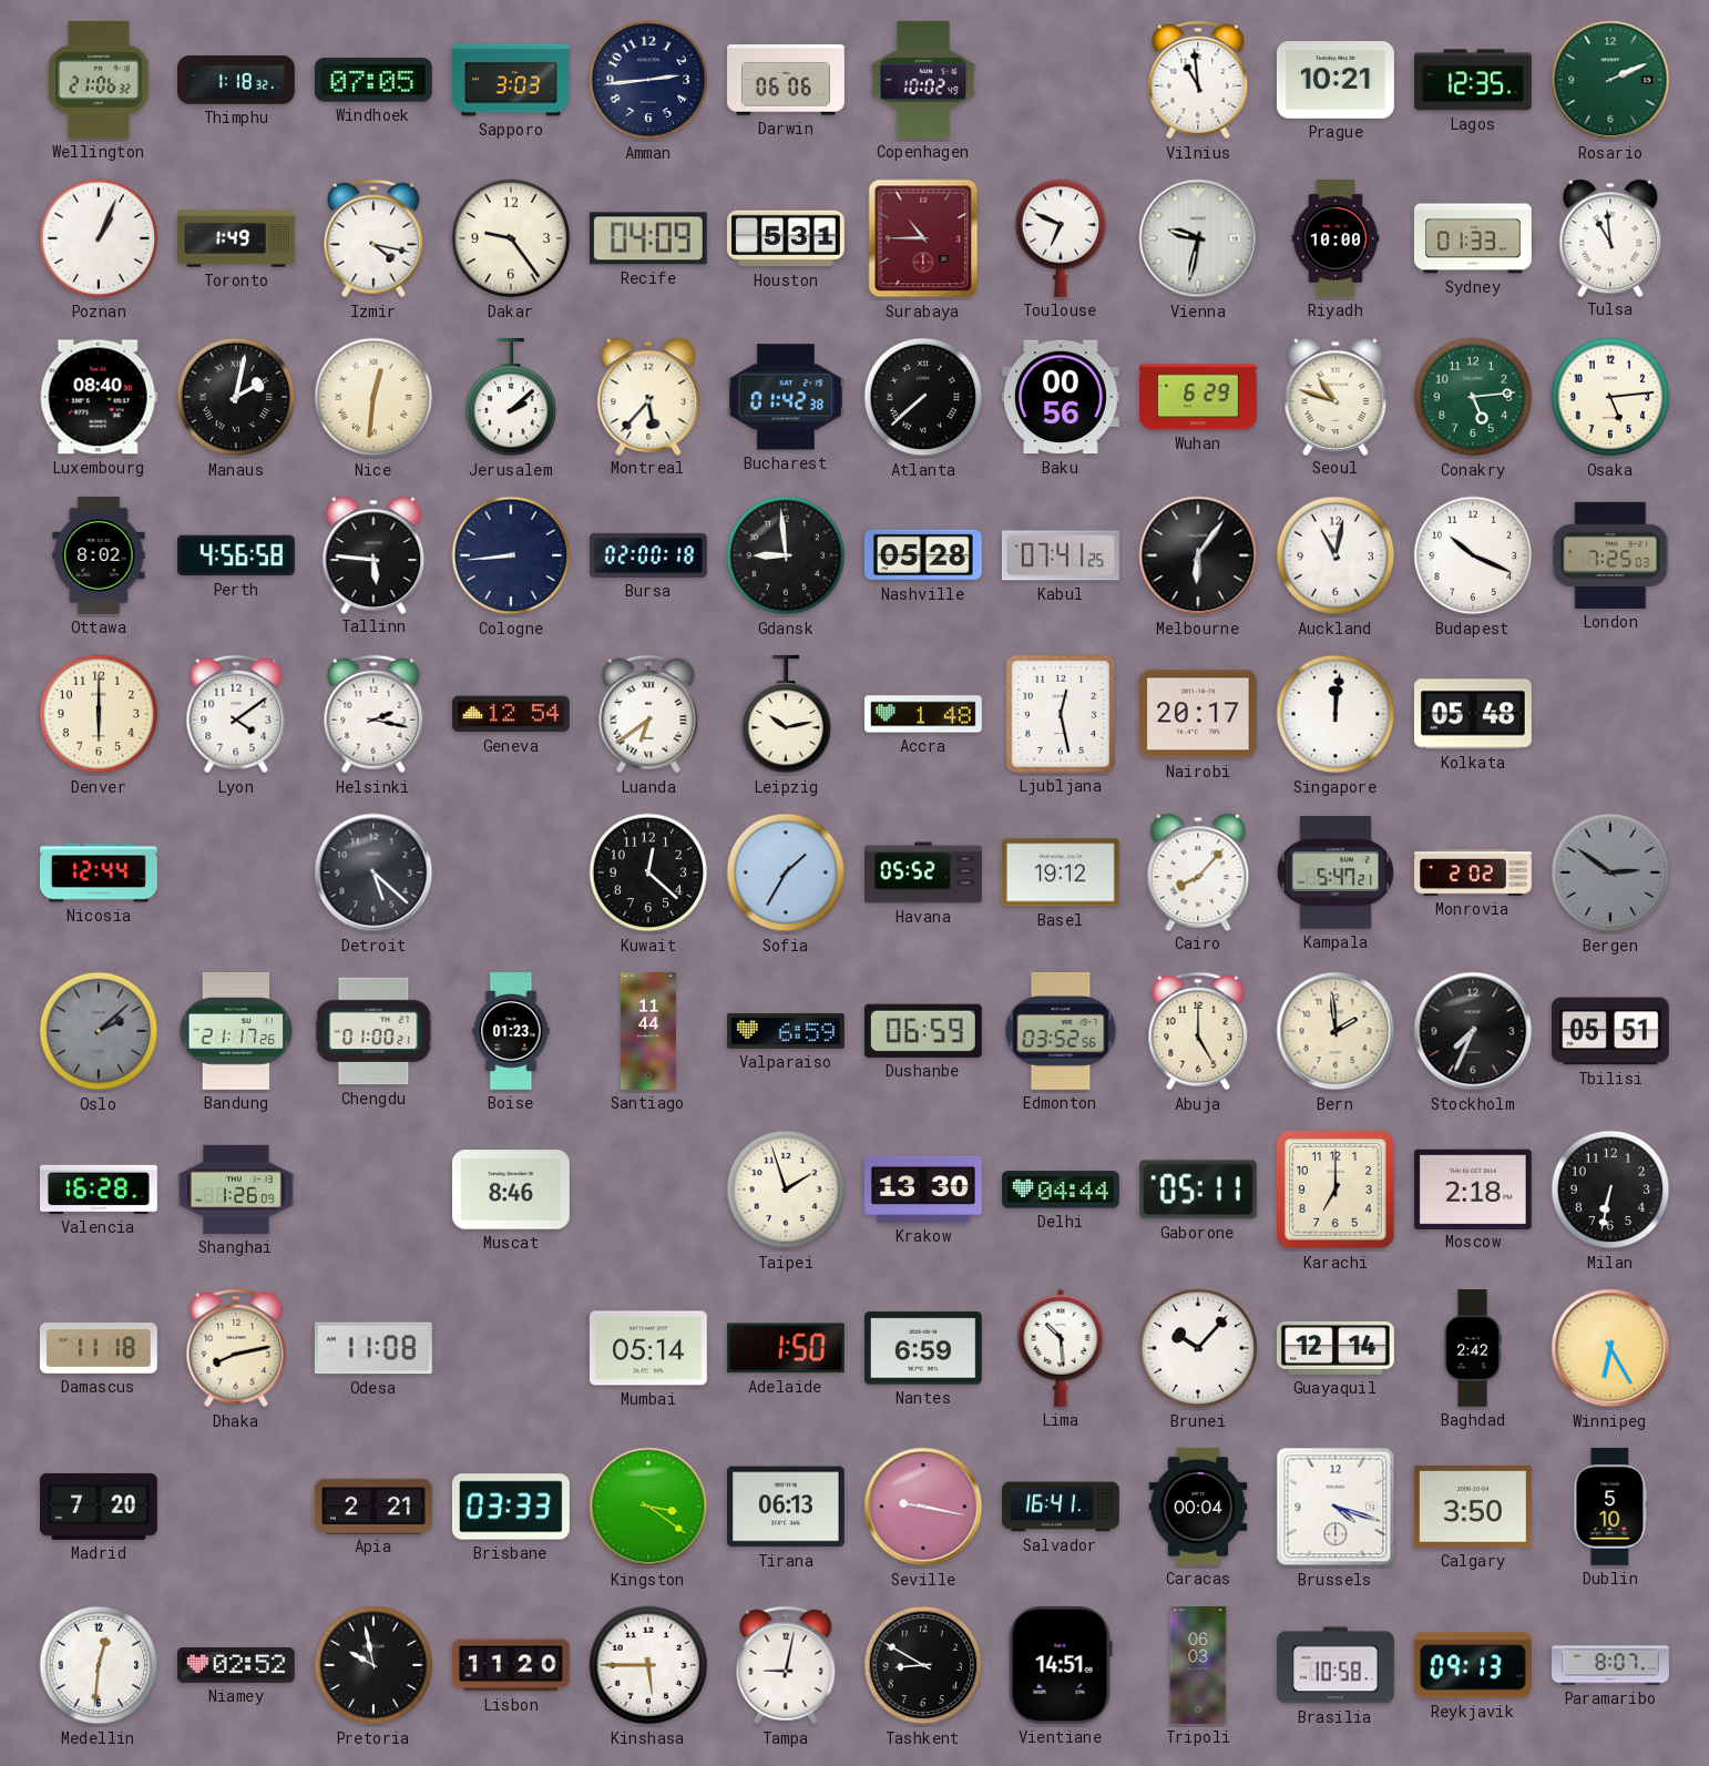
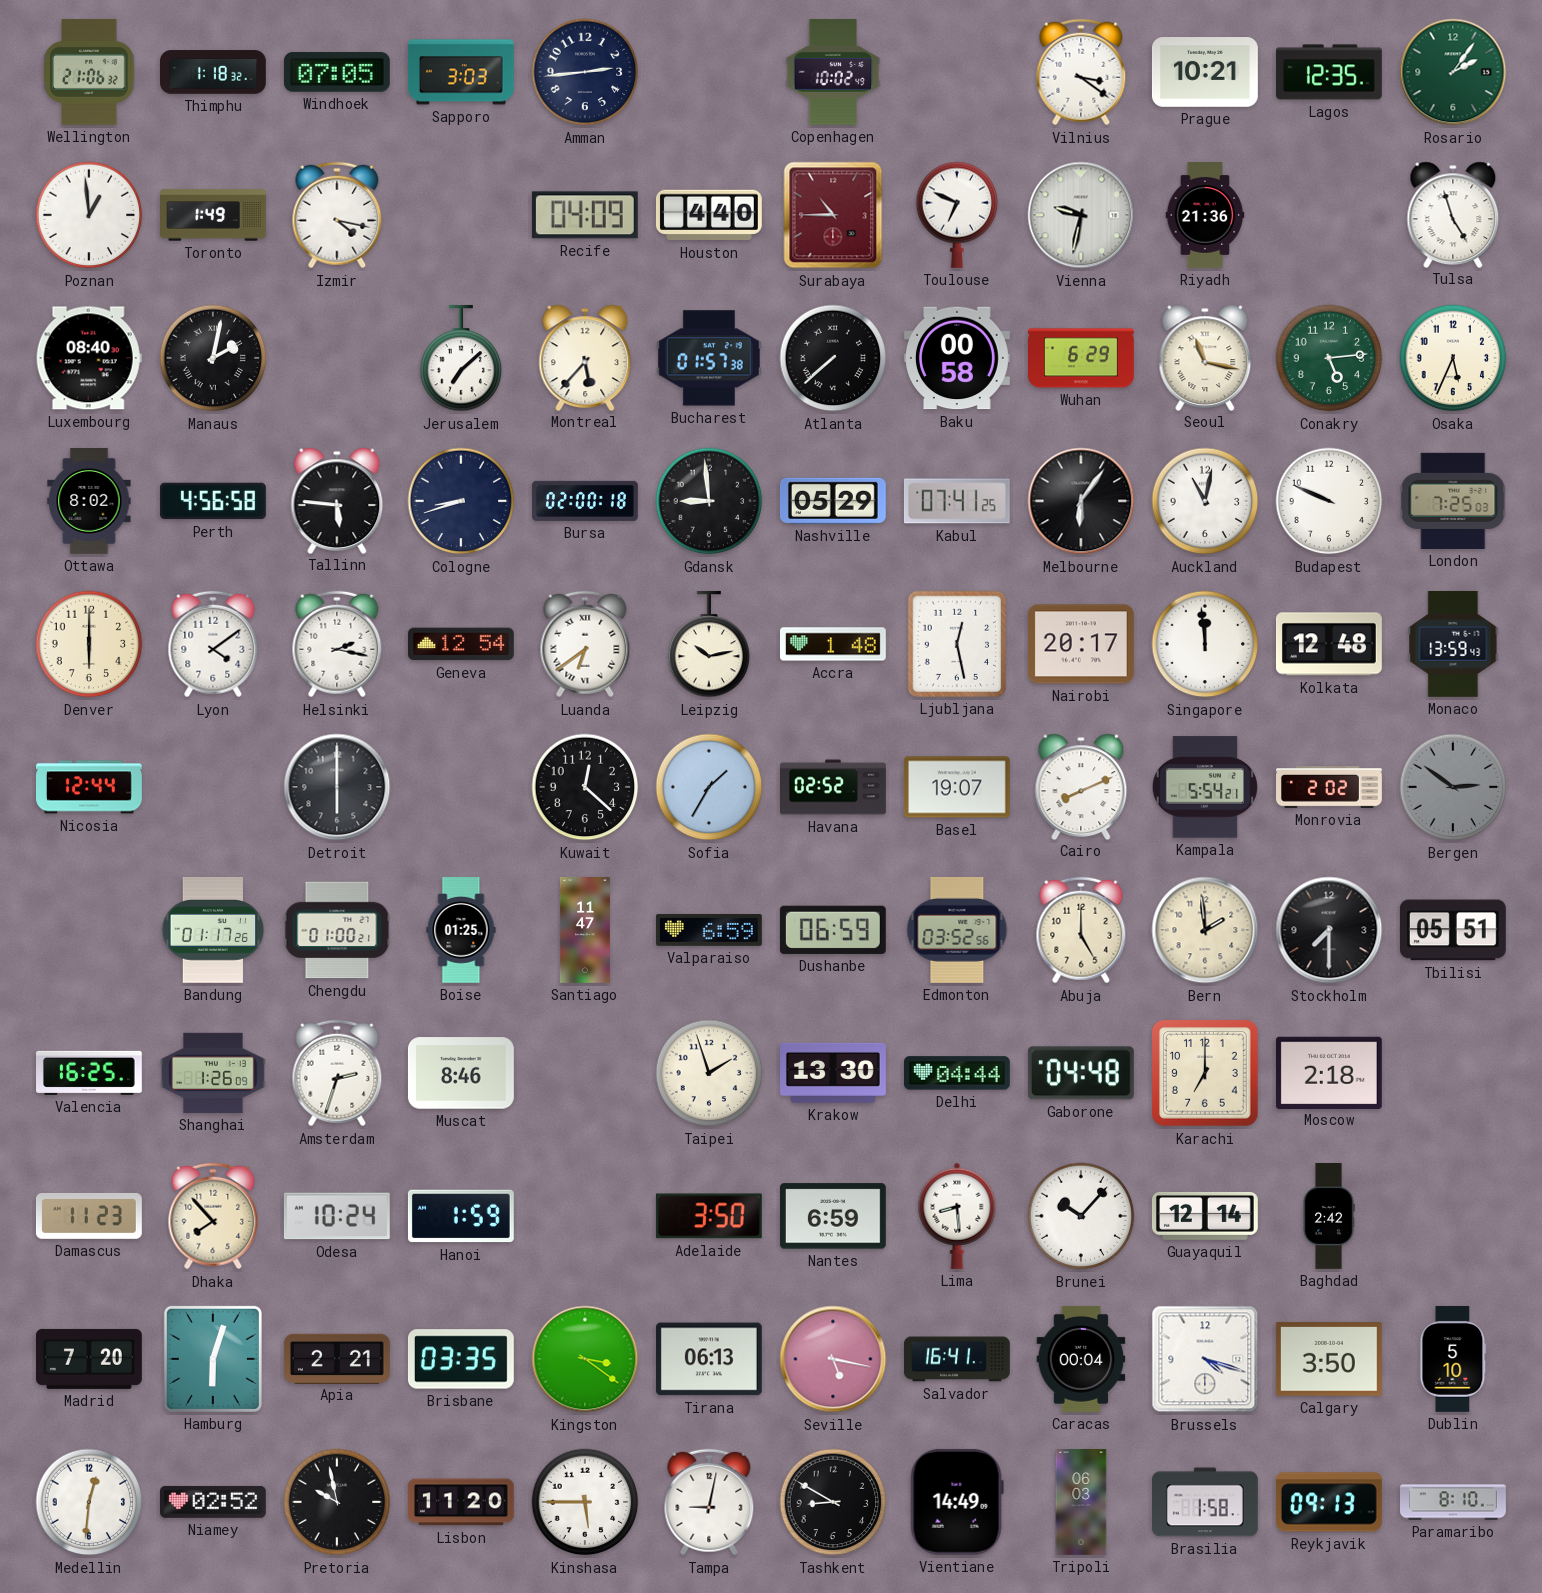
Darwin: 06:06 -> none (787, 80)
Vilnius: 10:59 -> 3:21 (1081, 72)
Rosario: 2:11 -> 2:06 (1453, 72)
Poznan: 1:04 -> 12:59 (89, 215)
Dakar: 9:24 -> none (511, 238)
Houston: 5:31 -> 4:40 (709, 215)
Riyadh: 10:00 -> 21:36 (1205, 216)
Sydney: 01:33 -> none (1473, 238)
Tulsa: 10:59 -> 4:57 (1453, 214)
Nice: 12:31 -> none (373, 397)
Jerusalem: 2:08 -> 7:08 (461, 358)
Bucharest: 01:42 -> 01:57 (709, 358)
Baku: 00:56 -> 00:58 (957, 358)
Seoul: 10:48 -> 11:17 (1205, 357)
Osaka: 5:14 -> 5:34 (1453, 358)
Cologne: 8:44 -> 8:42 (461, 501)
Nashville: 05:28 -> 05:29 (833, 501)
Budapest: 10:19 -> 9:49 (1329, 501)
Singapore: 12:01 -> 11:59 (1205, 644)
Kolkata: 05:48 -> 12:48 (1330, 644)
Monaco: none -> 13:59 (1453, 644)
Detroit: 5:22 -> 6:00 (337, 787)
Havana: 05:52 -> 02:52 (834, 787)
Basel: 19:12 -> 19:07 (957, 787)
Cairo: 8:07 -> 8:11 (1081, 786)
Kampala: 5:47 -> 5:54 (1205, 787)
Oslo: 2:08 -> none (99, 1031)
Bandung: 21:17 -> 01:17 (213, 931)
Boise: 01:23 -> 01:25 (461, 931)
Santiago: 11:44 -> 11:47 (585, 931)
Stockholm: 7:34 -> 7:30 (1329, 930)
Valencia: 16:28 -> 16:25 (90, 1073)
Amsterdam: none -> 2:33 (337, 1073)
Gaborone: 05:11 -> 04:48 (1081, 1073)
Milan: 6:32 -> none (1610, 1190)
Damascus: 11:18 -> 11:23 (89, 1216)
Dhaka: 8:13 -> 7:53 (213, 1216)
Odesa: 11:08 -> 10:24 (337, 1216)
Hanoi: none -> 1:59 (461, 1216)
Mumbai: 05:14 -> none (648, 1348)
Adelaide: 1:50 -> 3:50 (709, 1216)
Lima: 10:29 -> 8:29 (957, 1216)
Winnipeg: 6:25 -> none (1610, 1348)
Hamburg: none -> 6:03 (213, 1359)
Brisbane: 03:33 -> 03:35 (461, 1359)
Seville: 9:17 -> 5:17 (833, 1359)
Vientiane: 14:51 -> 14:49 (957, 1502)
Brasilia: 10:58 -> 1:58 (1206, 1502)
Paramaribo: 8:07 -> 8:10 (1454, 1502)
